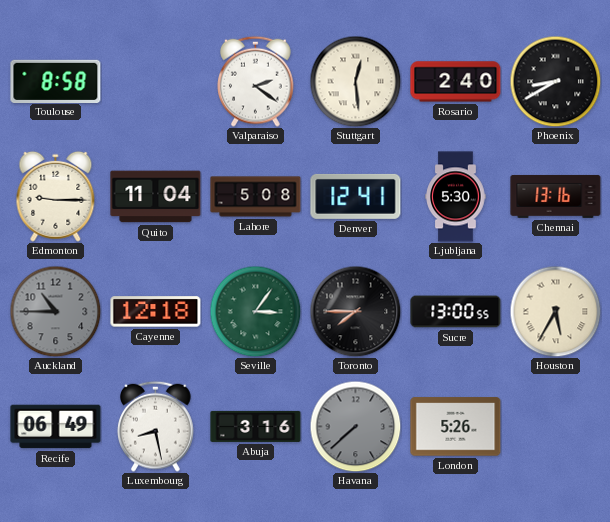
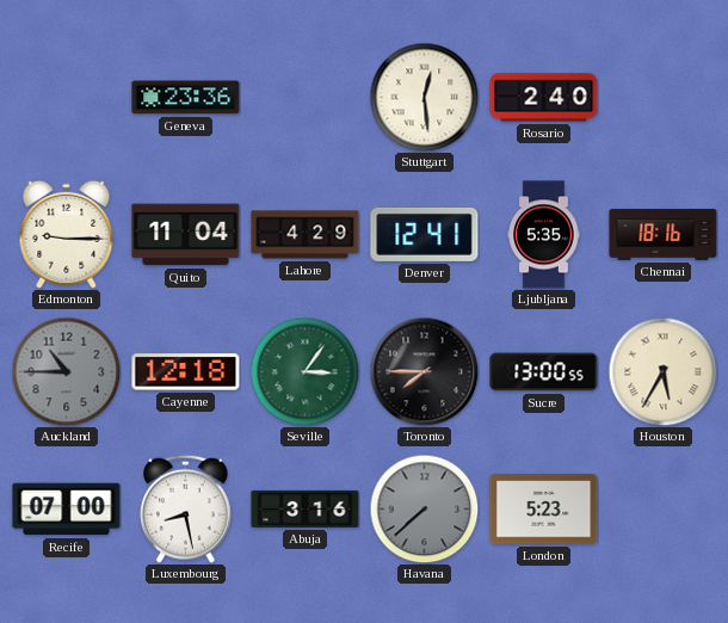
Toulouse: 8:58 -> none (56, 81)
Geneva: none -> 23:36 (186, 98)
Valparaiso: 2:21 -> none (256, 81)
Phoenix: 8:40 -> none (555, 81)
Lahore: 5:08 -> 4:29 (306, 235)
Ljubljana: 5:30 -> 5:35 (544, 235)
Chennai: 13:16 -> 18:16 (664, 234)
Recife: 06:49 -> 07:00 (67, 510)
London: 5:26 -> 5:23 (544, 510)
